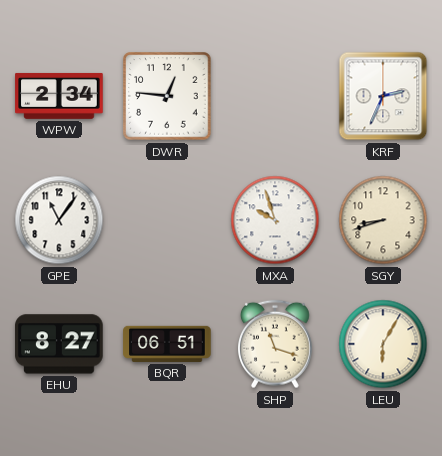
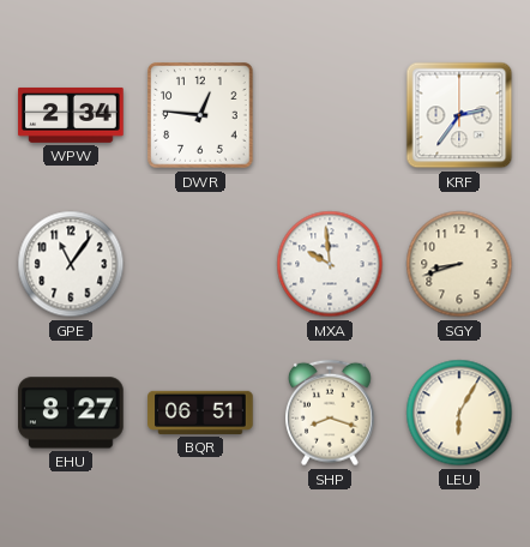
KRF: 2:34 -> 2:36 (459, 115)
MXA: 9:57 -> 9:59 (330, 264)
SHP: 11:18 -> 8:18 (331, 413)
